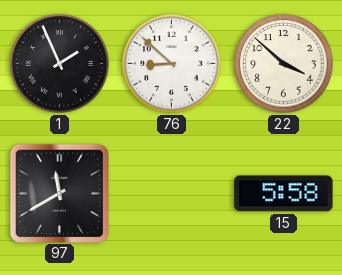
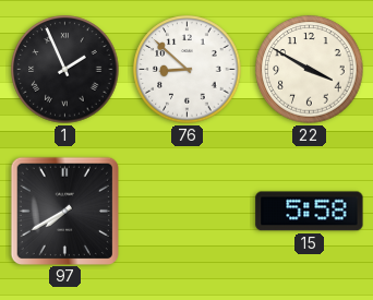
22: 3:52 -> 3:50 (310, 70)
97: 11:40 -> 7:40 (64, 211)
